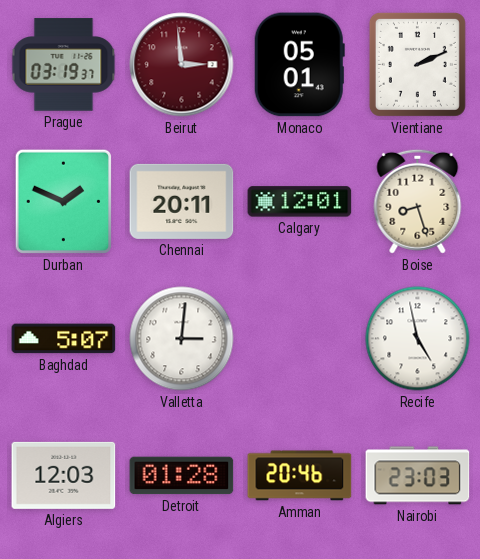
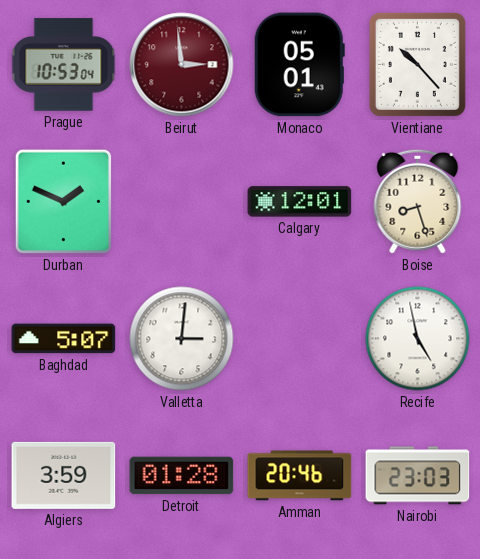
Prague: 03:19 -> 10:53 (64, 65)
Vientiane: 2:11 -> 10:23 (417, 64)
Chennai: 20:11 -> none (182, 201)
Algiers: 12:03 -> 3:59 (64, 475)
